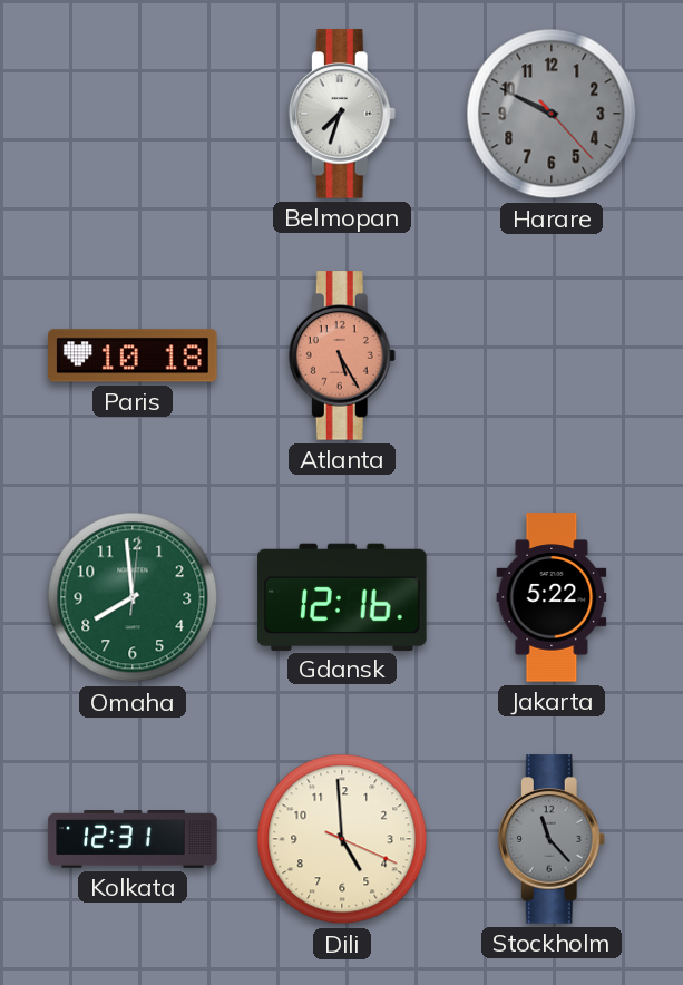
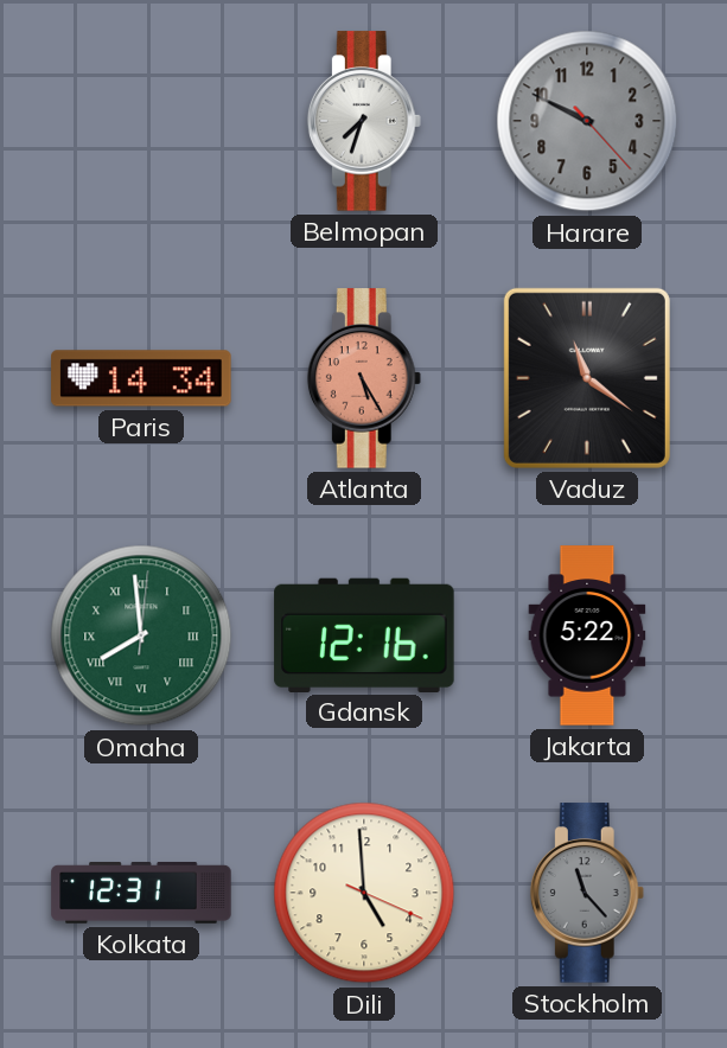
Paris: 10:18 -> 14:34 (141, 378)
Vaduz: none -> 11:21 (587, 378)
Omaha numerals: Arabic -> Roman (141, 635)
